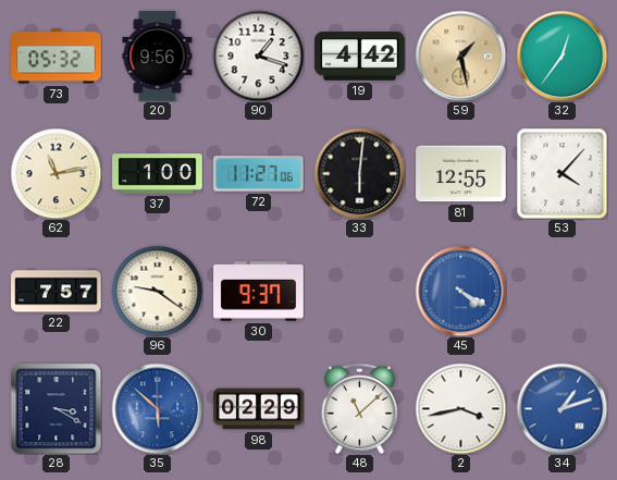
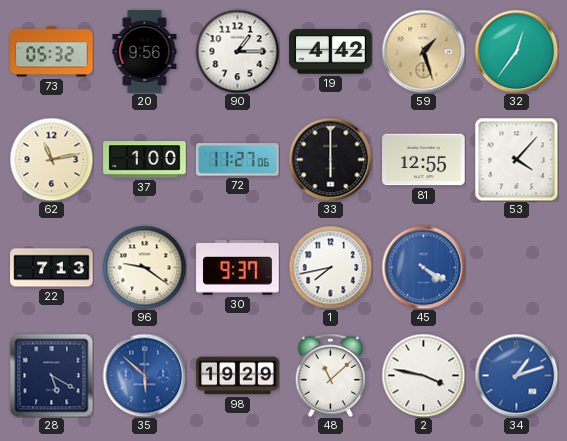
90: 1:18 -> 1:15 (237, 51)
59: 1:28 -> 1:27 (423, 51)
33: 6:01 -> 6:00 (330, 159)
22: 7:57 -> 7:13 (52, 268)
1: none -> 7:43 (330, 267)
28: 3:20 -> 5:20 (51, 375)
98: 02:29 -> 19:29 (238, 376)
2: 3:43 -> 3:47 (423, 375)
